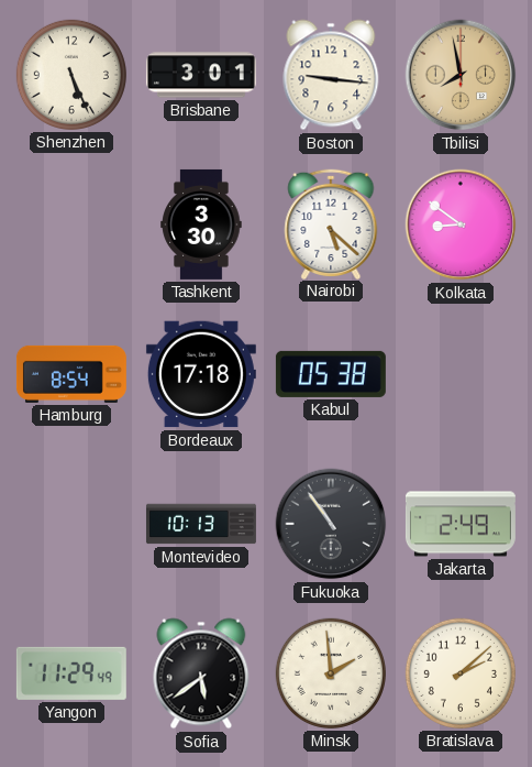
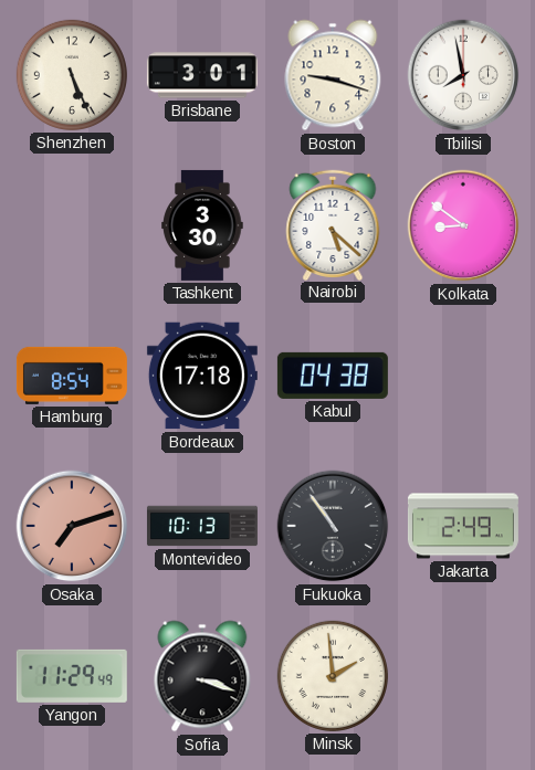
Boston: 9:16 -> 9:18 (333, 75)
Tbilisi dial: champagne -> white (463, 75)
Kabul: 05:38 -> 04:38 (333, 376)
Osaka: none -> 7:12 (72, 526)
Sofia: 5:39 -> 3:18 (202, 676)
Bratislava: 2:08 -> none (461, 673)
